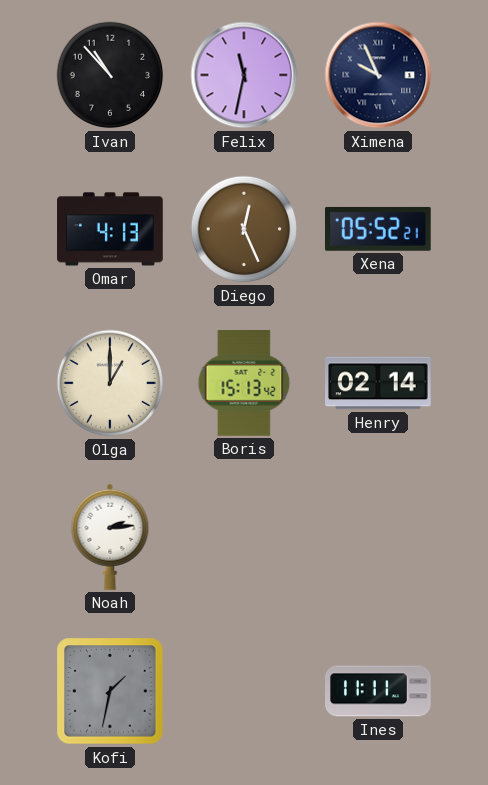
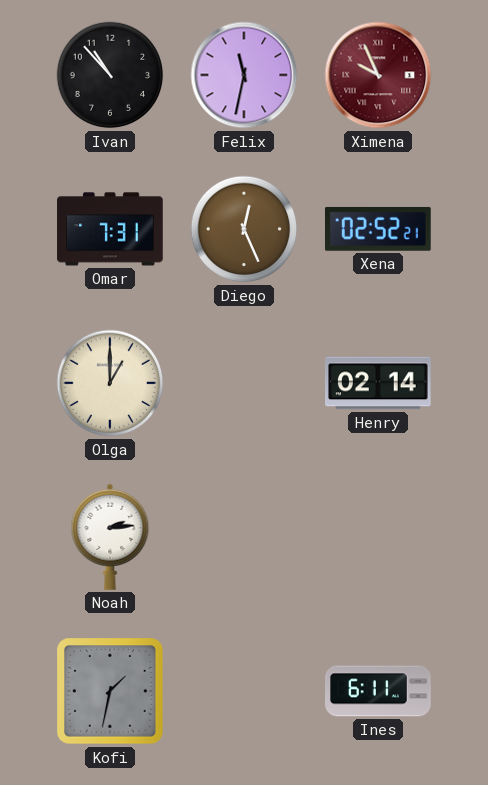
Ximena dial: navy -> burgundy (378, 75)
Omar: 4:13 -> 7:31 (110, 229)
Xena: 05:52 -> 02:52 (378, 229)
Boris: 15:13 -> none (244, 383)
Ines: 11:11 -> 6:11 (379, 691)
